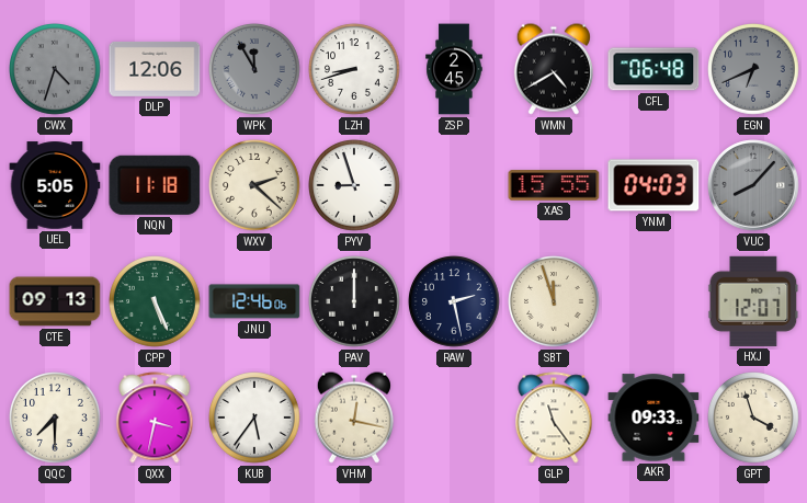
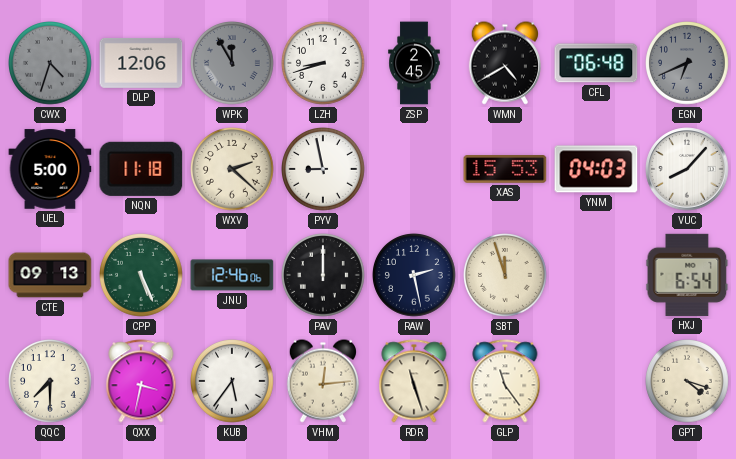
UEL: 5:05 -> 5:00 (50, 169)
PYV: 8:57 -> 8:58 (324, 170)
XAS: 15:55 -> 15:53 (505, 169)
VUC dial: grey -> white (687, 169)
HXJ: 12:07 -> 6:54 (687, 275)
VHM: 12:17 -> 12:14 (323, 381)
RDR: none -> 11:27 (414, 381)
AKR: 09:33 -> none (653, 418)
GPT: 3:57 -> 4:18 (688, 382)
